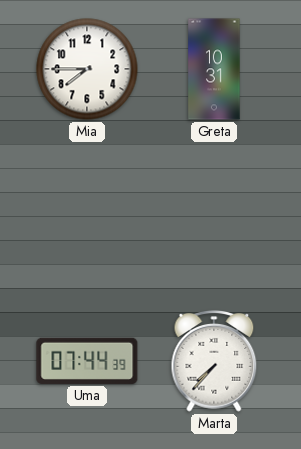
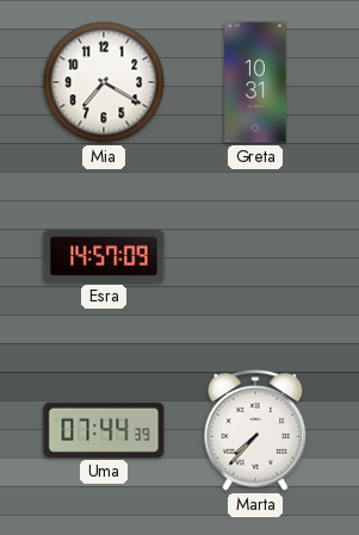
Mia: 7:45 -> 7:20 (104, 82)
Esra: none -> 14:57 (104, 256)
